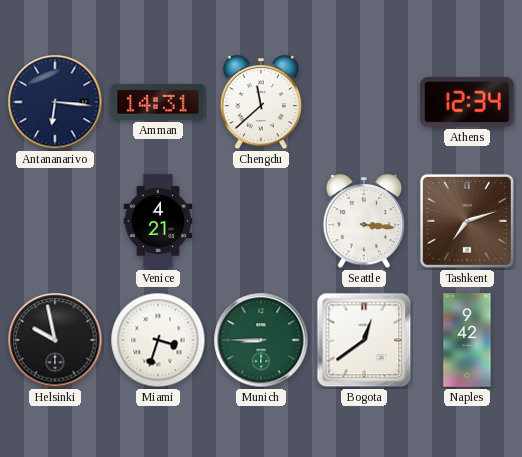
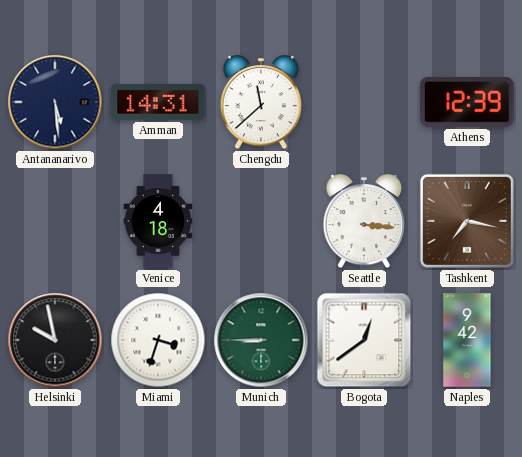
Antananarivo: 6:16 -> 5:29 (55, 102)
Athens: 12:34 -> 12:39 (467, 102)
Venice: 4:21 -> 4:18 (158, 221)
Tashkent: 7:12 -> 7:17 (467, 221)
